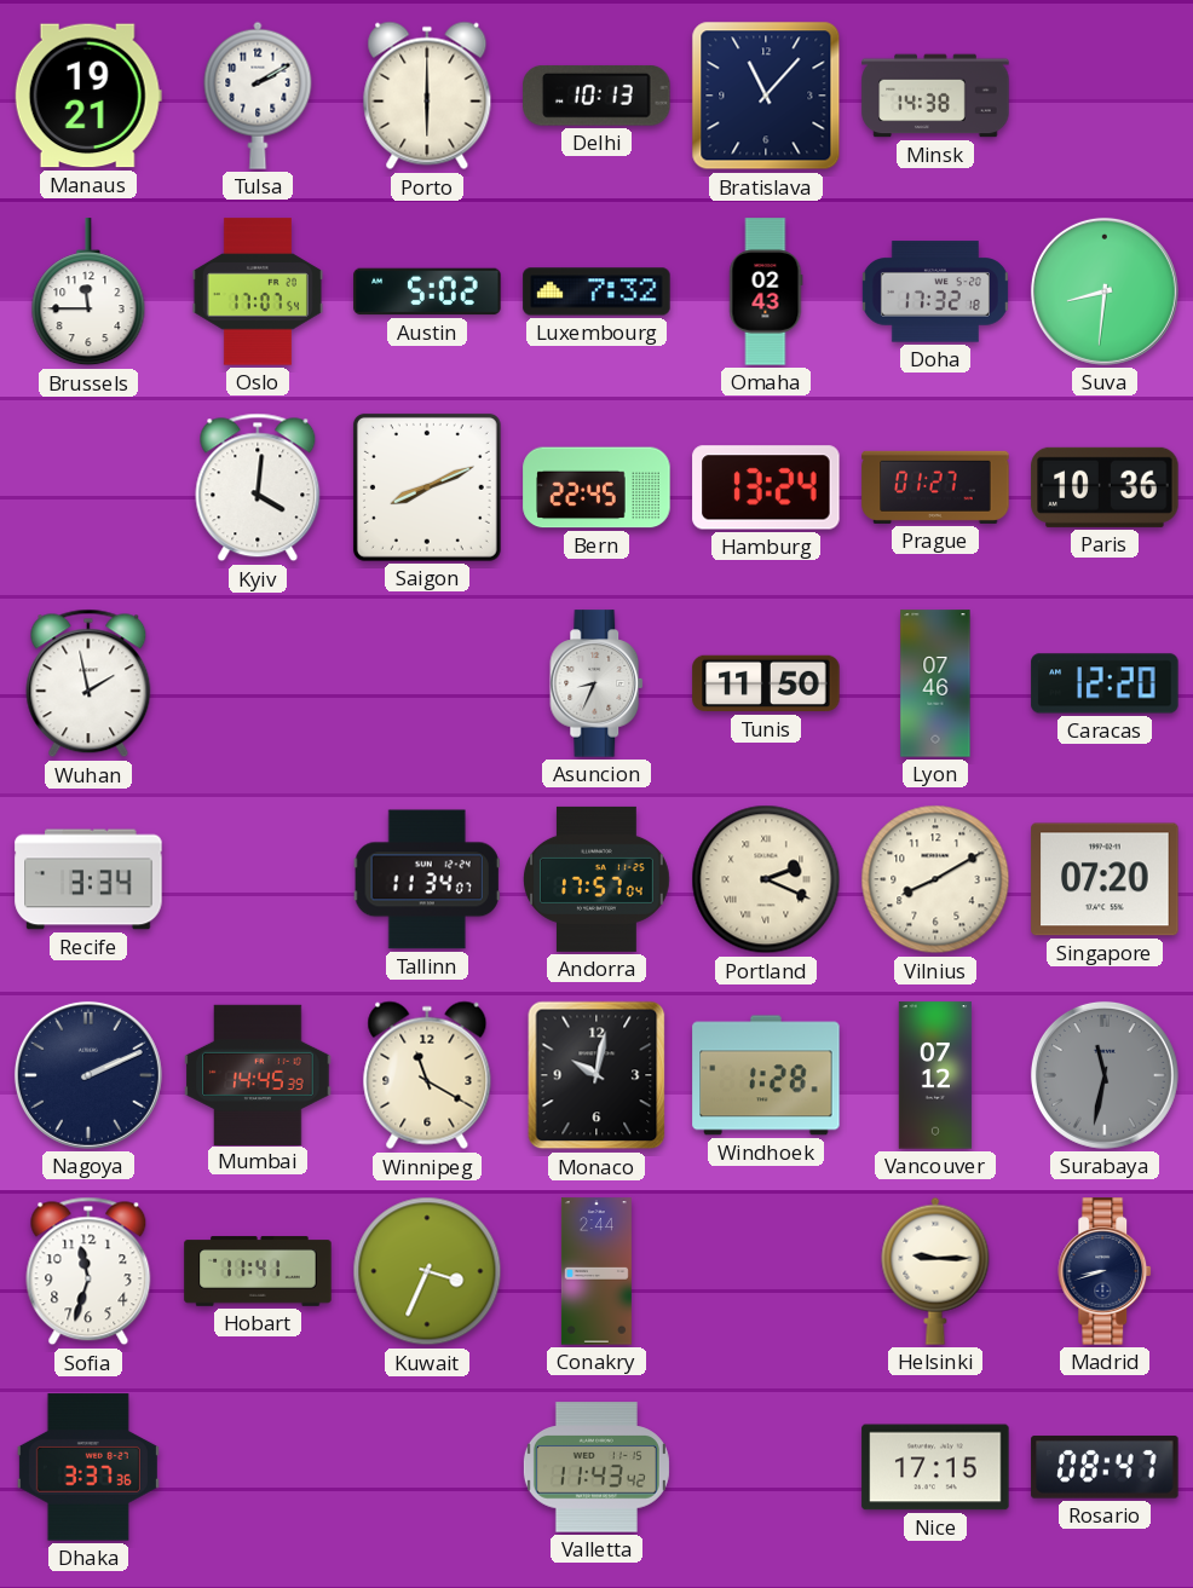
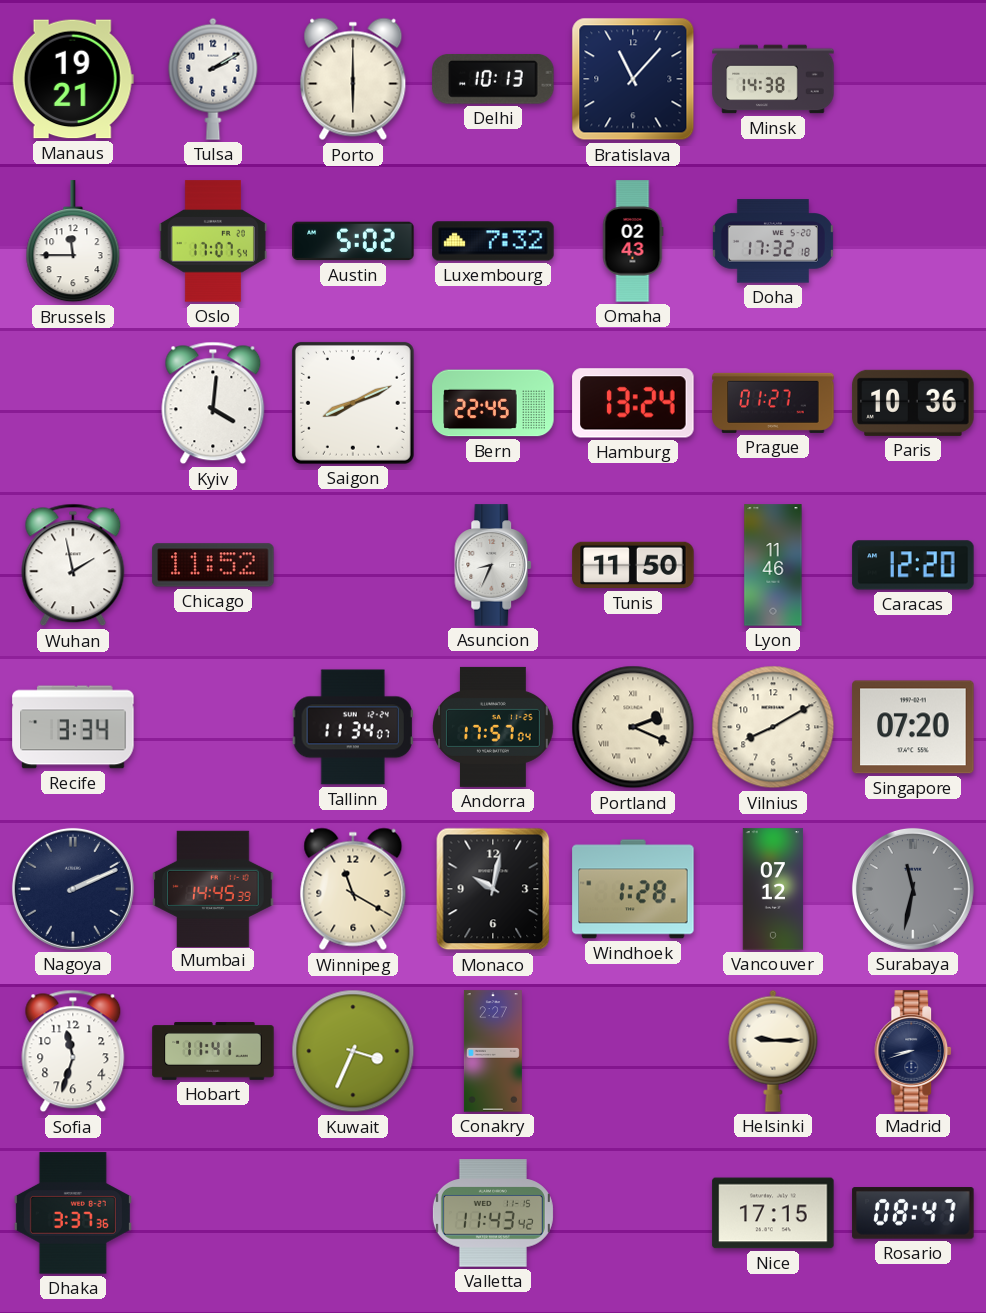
Suva: 8:31 -> none (1105, 291)
Chicago: none -> 11:52 (213, 565)
Lyon: 07:46 -> 11:46 (773, 565)
Conakry: 2:44 -> 2:27 (493, 1051)
